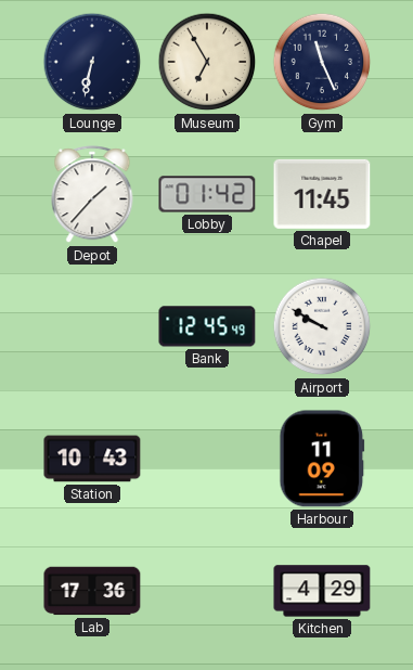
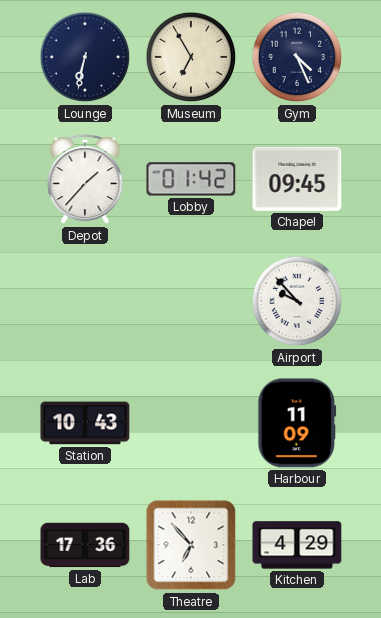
Gym: 11:26 -> 4:26 (297, 57)
Chapel: 11:45 -> 09:45 (297, 179)
Bank: 12:45 -> none (207, 326)
Airport: 9:50 -> 9:53 (297, 301)
Theatre: none -> 6:53 (191, 545)
